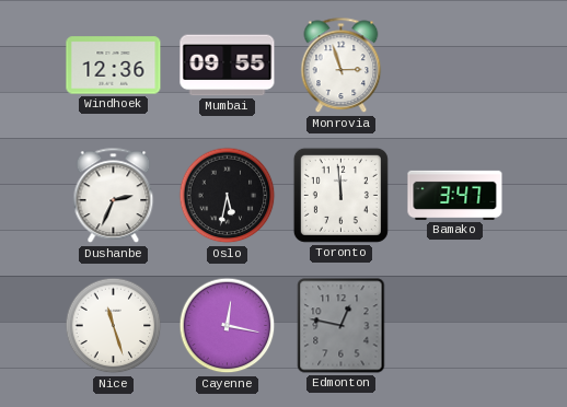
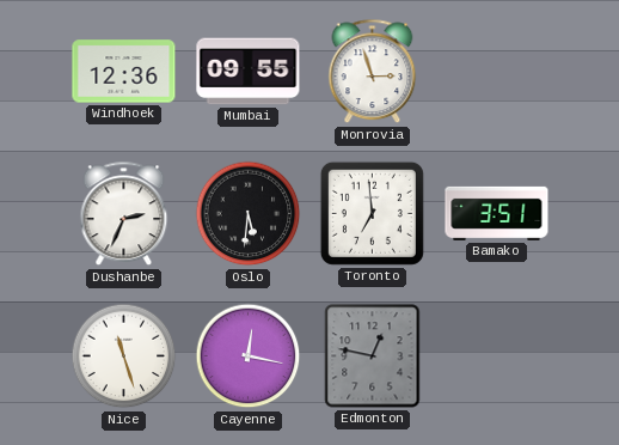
Oslo: 5:32 -> 5:31 (249, 214)
Toronto: 11:59 -> 6:59 (372, 213)
Bamako: 3:47 -> 3:51 (497, 213)
